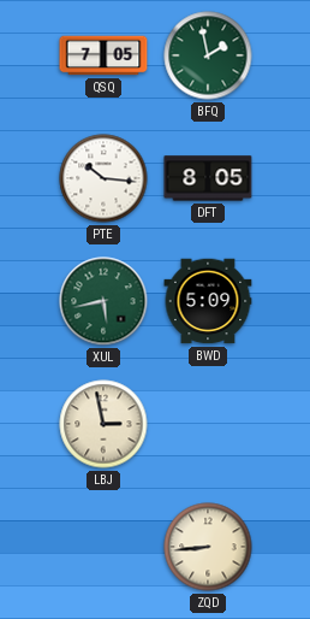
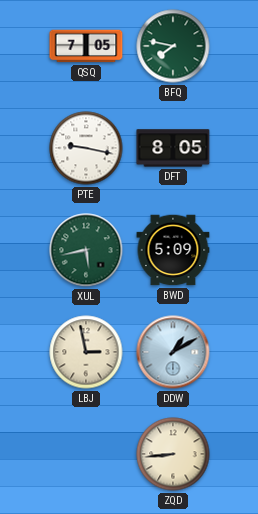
BFQ: 1:58 -> 7:47 (173, 46)
PTE: 10:16 -> 9:17 (86, 148)
DDW: none -> 1:10 (173, 352)
